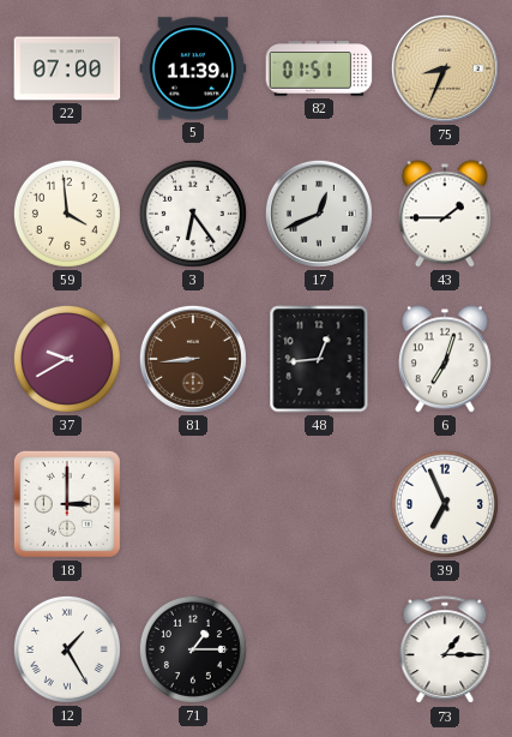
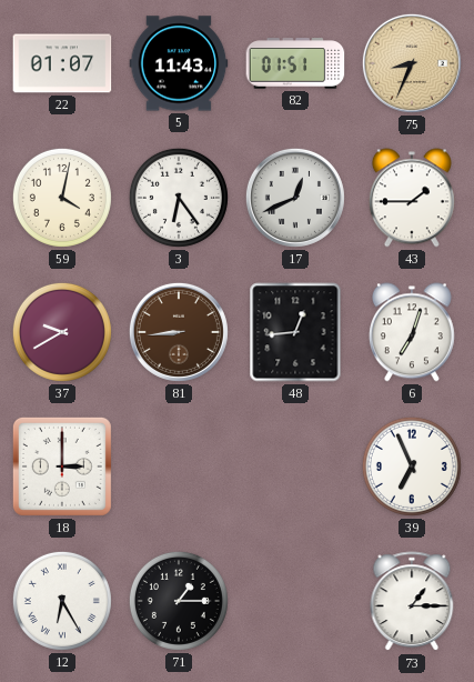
22: 07:00 -> 01:07 (62, 63)
5: 11:39 -> 11:43 (179, 63)
59: 3:59 -> 4:02 (62, 198)
12: 1:25 -> 6:25 (62, 601)
